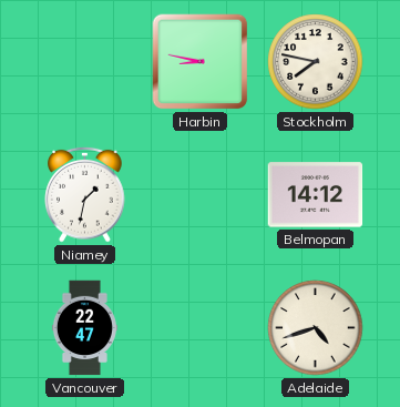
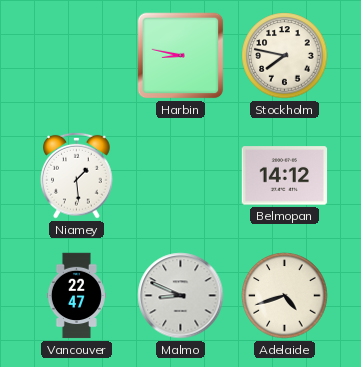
Niamey: 1:32 -> 1:29 (77, 175)
Malmo: none -> 8:49 (181, 296)
